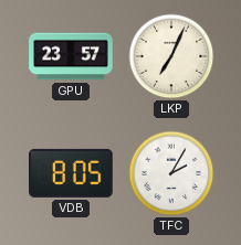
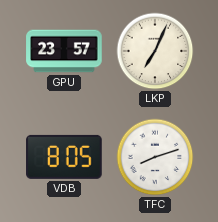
TFC: 2:05 -> 8:12 (155, 157)
